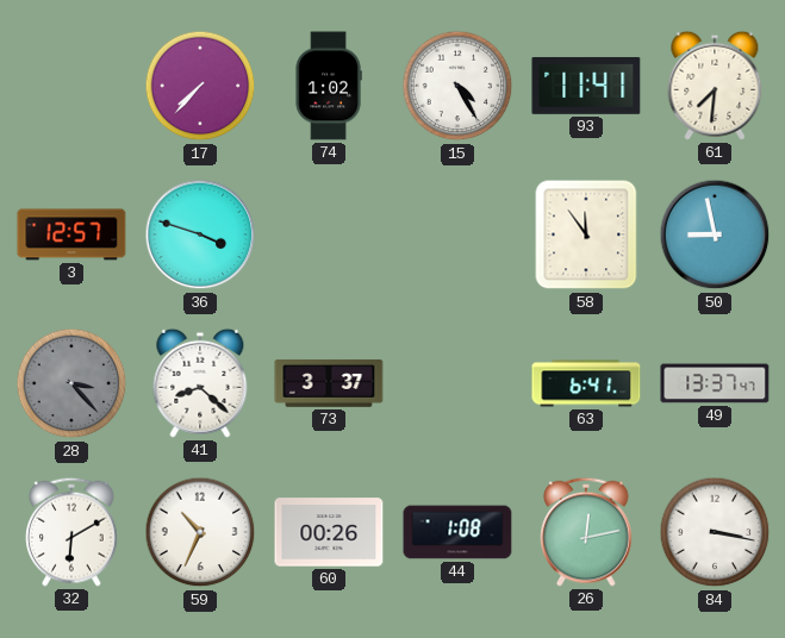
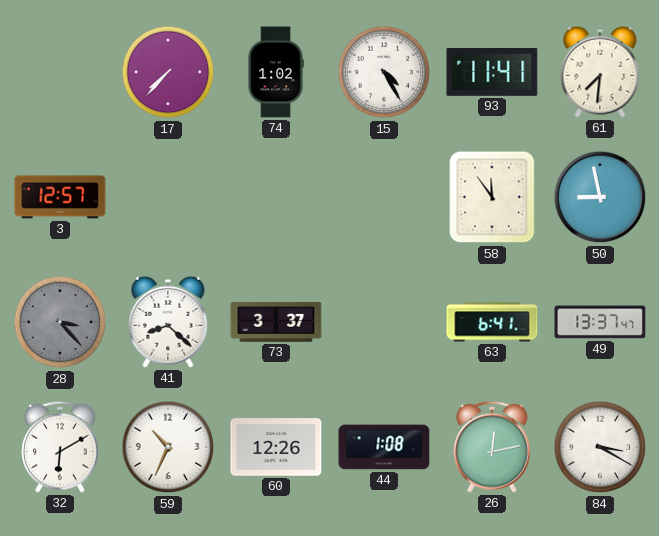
36: 3:48 -> none (200, 234)
60: 00:26 -> 12:26 (276, 447)
84: 3:17 -> 3:20 (600, 447)
